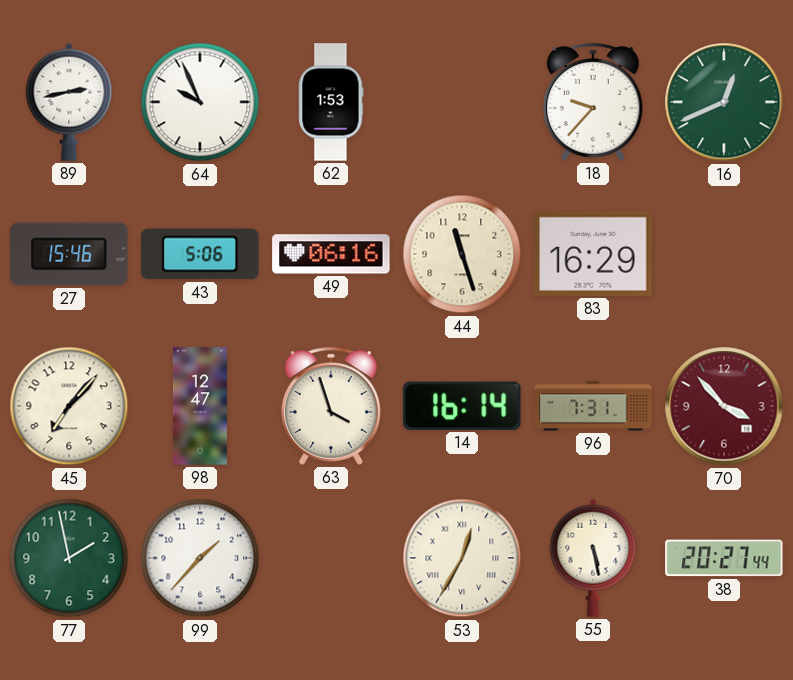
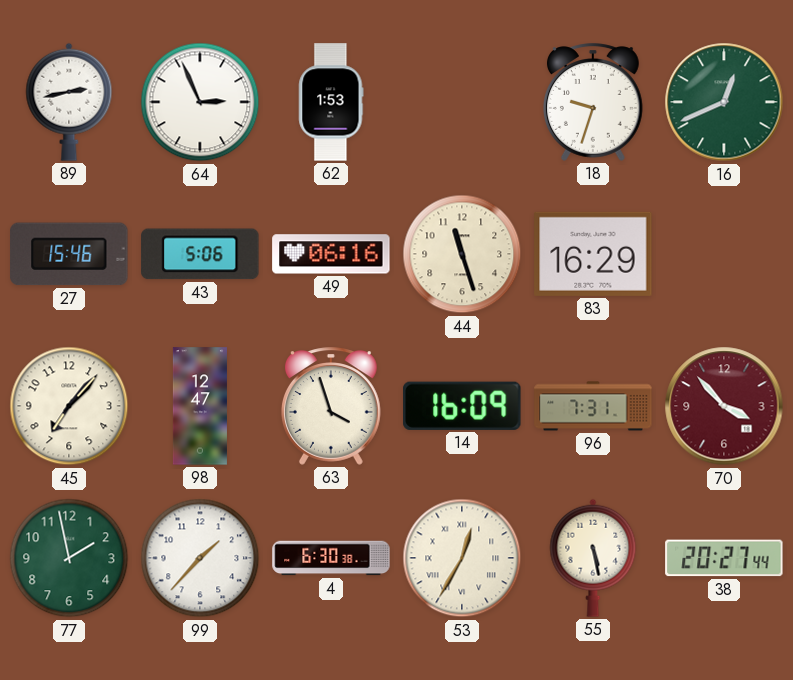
64: 9:56 -> 2:56 (200, 102)
18: 9:37 -> 9:33 (593, 102)
14: 16:14 -> 16:09 (462, 406)
4: none -> 6:30 (331, 558)
